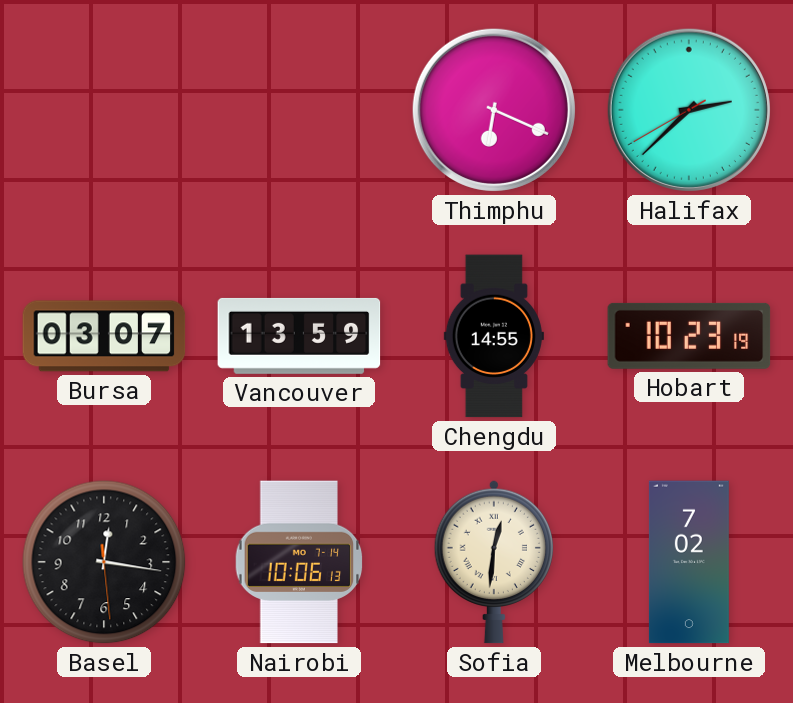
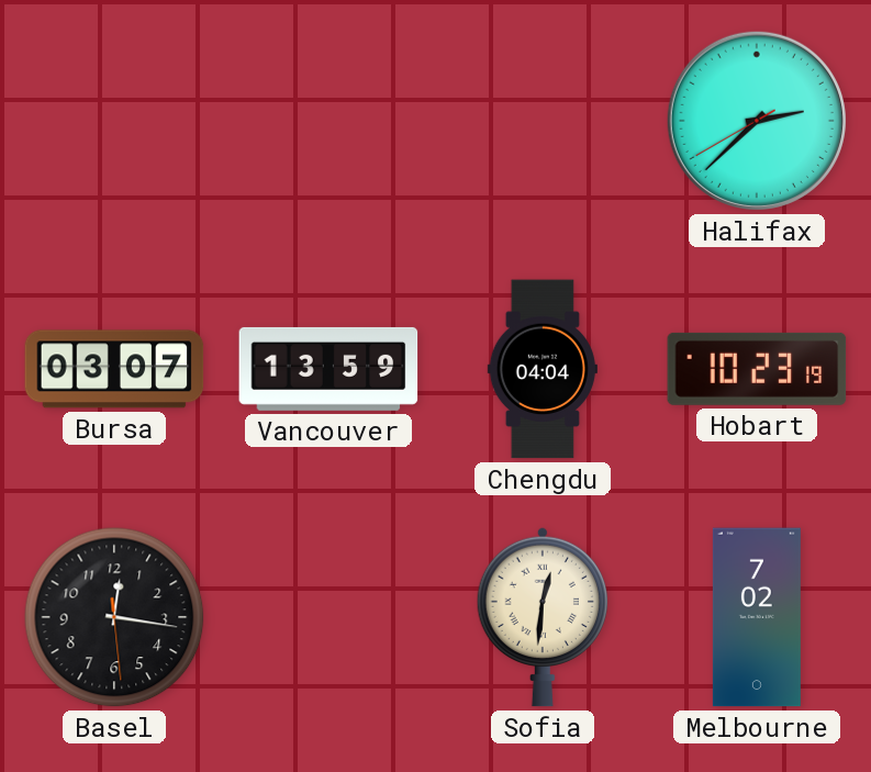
Thimphu: 6:19 -> none (494, 110)
Chengdu: 14:55 -> 04:04 (543, 369)
Nairobi: 10:06 -> none (299, 562)
